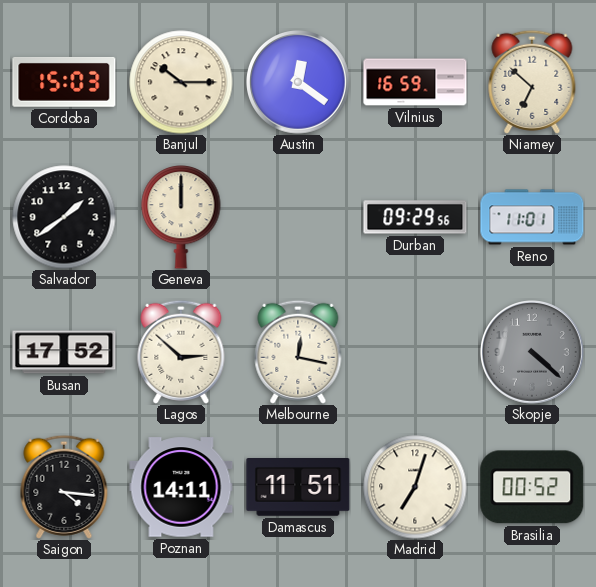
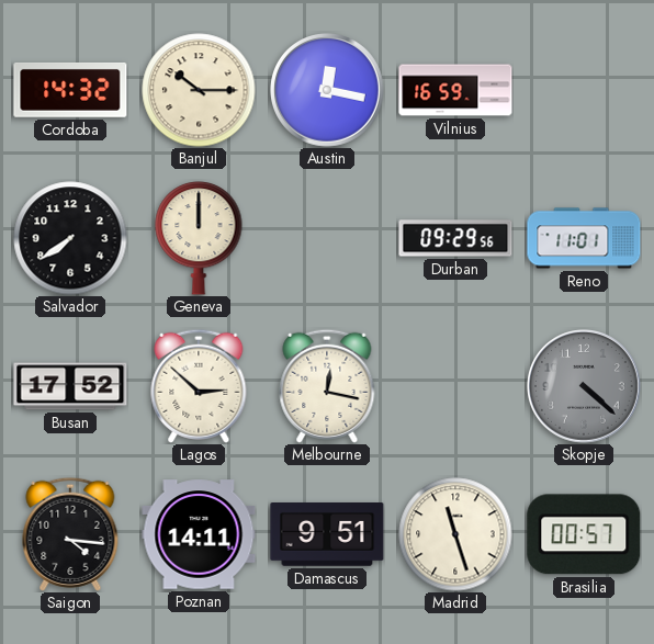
Cordoba: 15:03 -> 14:32 (70, 90)
Austin: 12:21 -> 12:17 (328, 91)
Niamey: 6:52 -> none (532, 82)
Salvador: 1:39 -> 7:39 (70, 238)
Damascus: 11:51 -> 9:51 (327, 535)
Madrid: 7:03 -> 11:27 (455, 534)
Brasilia: 00:52 -> 00:57 (584, 534)
